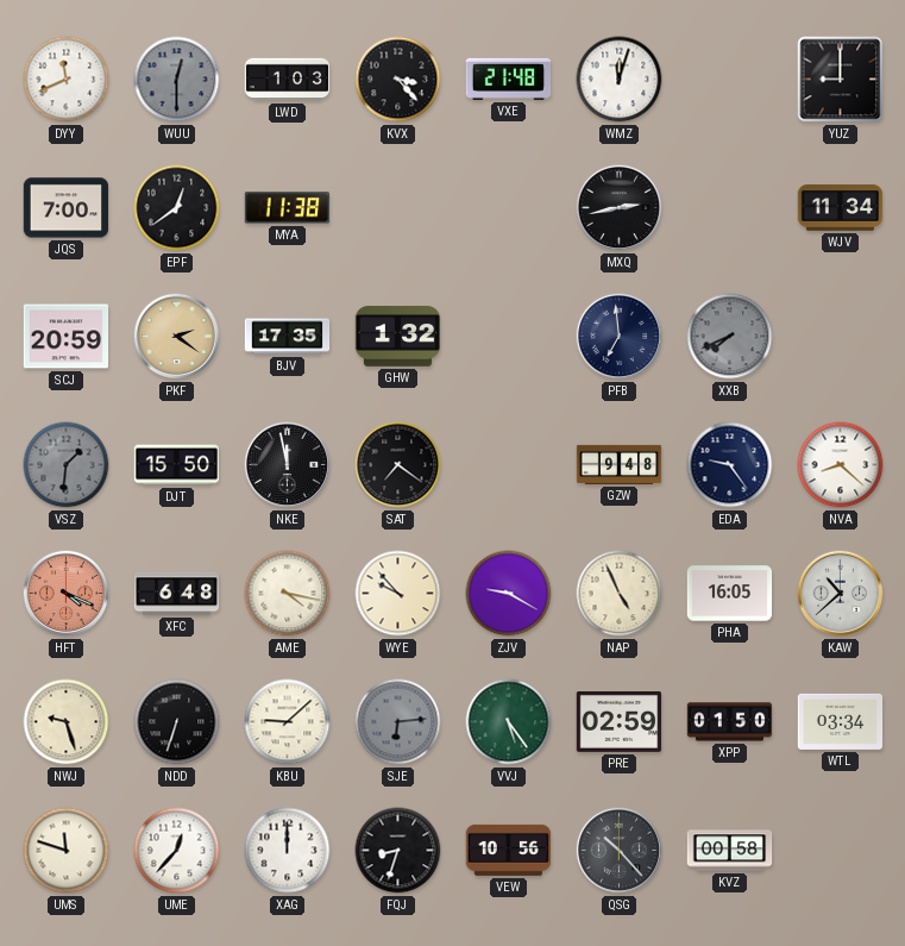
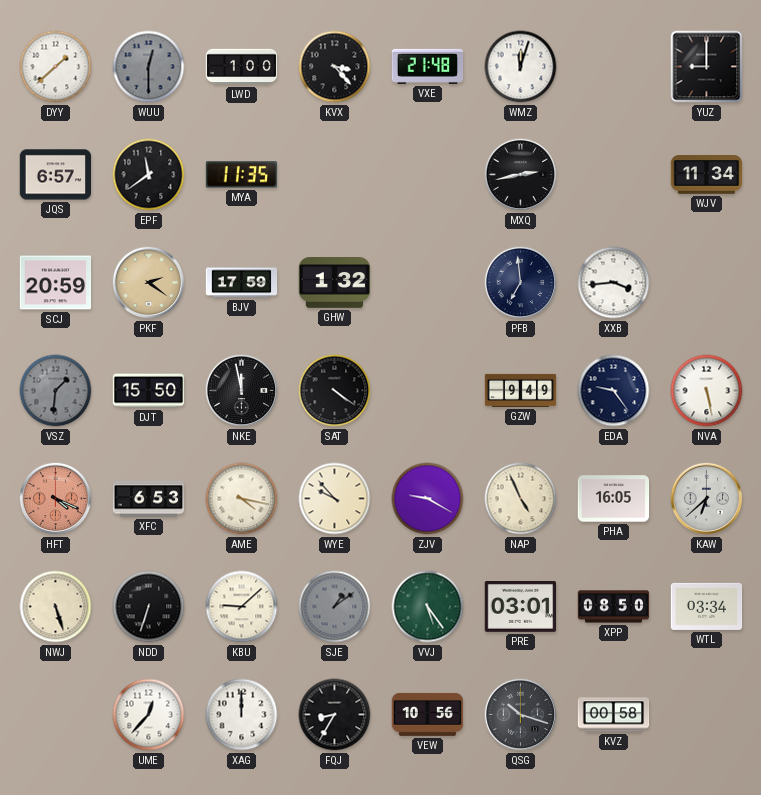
DYY: 11:41 -> 1:38 (56, 67)
LWD: 1:03 -> 1:00 (242, 67)
JQS: 7:00 -> 6:57 (56, 175)
EPF: 12:39 -> 11:39 (149, 175)
MYA: 11:38 -> 11:35 (242, 175)
BJV: 17:35 -> 17:59 (242, 283)
XXB: 7:41 -> 3:44 (614, 283)
XXB dial: grey -> white (614, 283)
SAT: 7:21 -> 4:21 (335, 391)
GZW: 9:48 -> 9:49 (521, 390)
NVA: 8:22 -> 5:28 (707, 391)
XFC: 6:48 -> 6:53 (149, 499)
KAW: 10:38 -> 6:38 (707, 499)
NWJ: 9:27 -> 5:27 (56, 607)
SJE: 6:14 -> 1:09 (335, 607)
PRE: 02:59 -> 03:01 (521, 607)
XPP: 01:50 -> 08:50 (614, 607)
UMS: 11:48 -> none (67, 851)
FQJ: 8:33 -> 8:35 (335, 715)
QSG: 10:23 -> 10:18 (521, 715)
